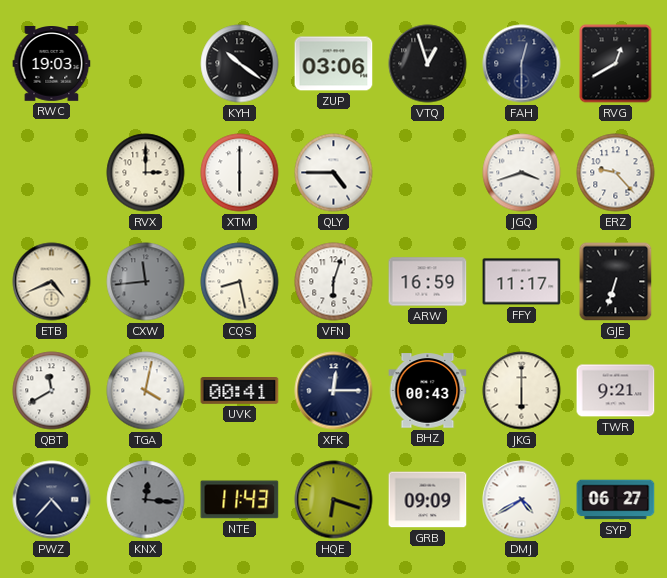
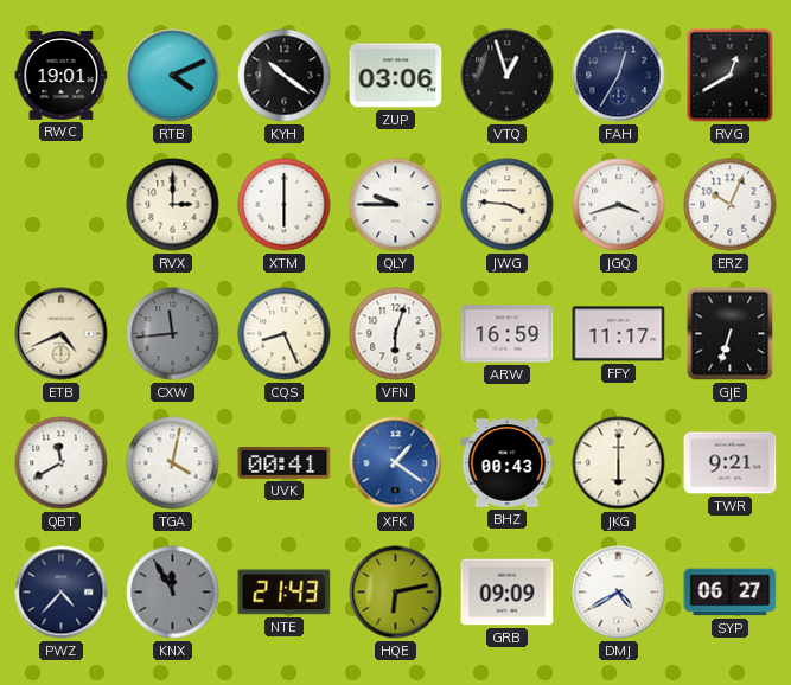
RWC: 19:03 -> 19:01 (62, 76)
RTB: none -> 4:11 (173, 76)
FAH: 12:30 -> 12:35 (619, 76)
QLY: 4:45 -> 9:45 (396, 205)
JWG: none -> 3:46 (508, 205)
ERZ: 9:23 -> 10:04 (731, 205)
CQS: 8:28 -> 8:26 (285, 334)
XFK: 12:15 -> 1:21 (396, 463)
XFK dial: navy -> blue (396, 463)
KNX: 12:16 -> 11:55 (173, 593)
NTE: 11:43 -> 21:43 (285, 593)
HQE: 6:18 -> 6:13 (396, 593)
